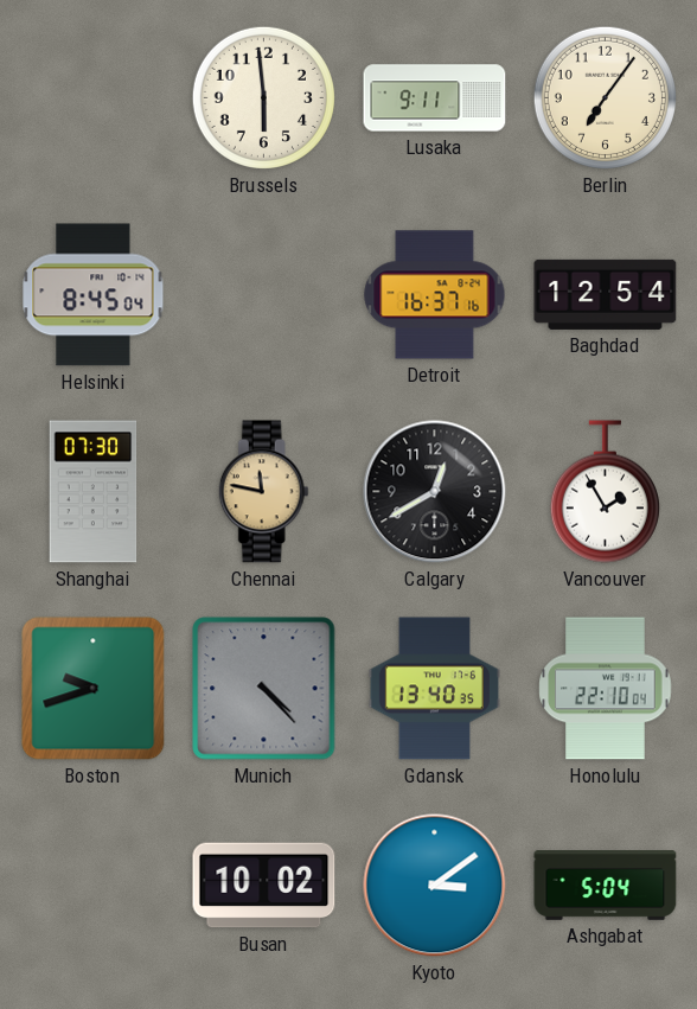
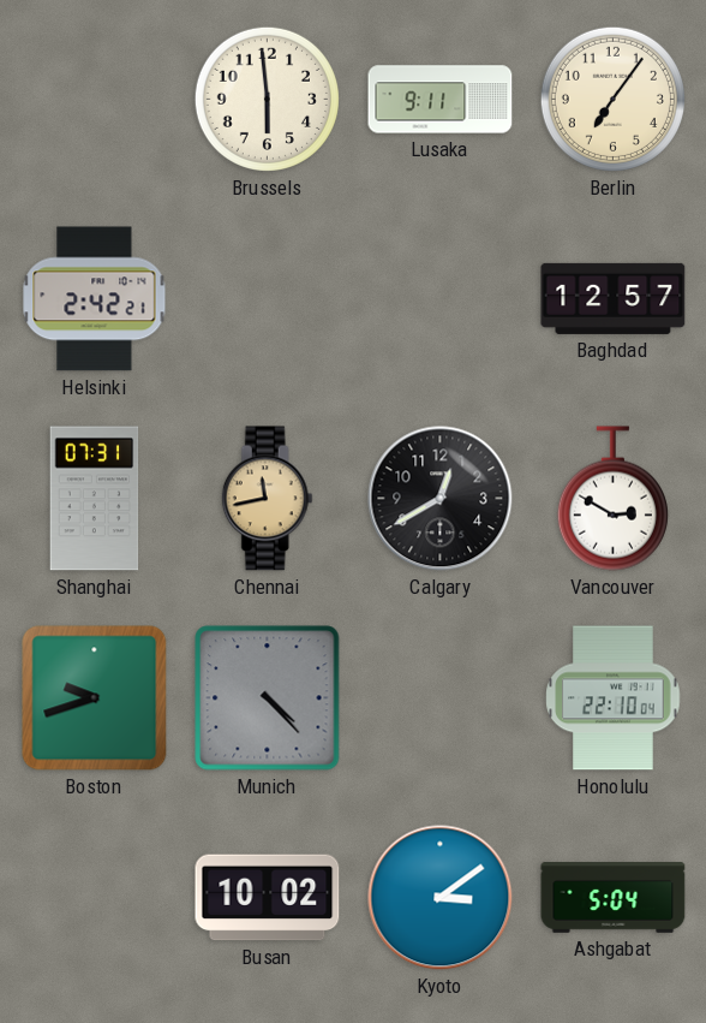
Helsinki: 8:45 -> 2:42 (95, 299)
Detroit: 16:37 -> none (435, 295)
Baghdad: 12:54 -> 12:57 (614, 298)
Shanghai: 07:30 -> 07:31 (95, 499)
Chennai: 11:47 -> 11:43 (267, 499)
Vancouver: 1:55 -> 2:50 (612, 499)
Gdansk: 13:40 -> none (434, 689)
